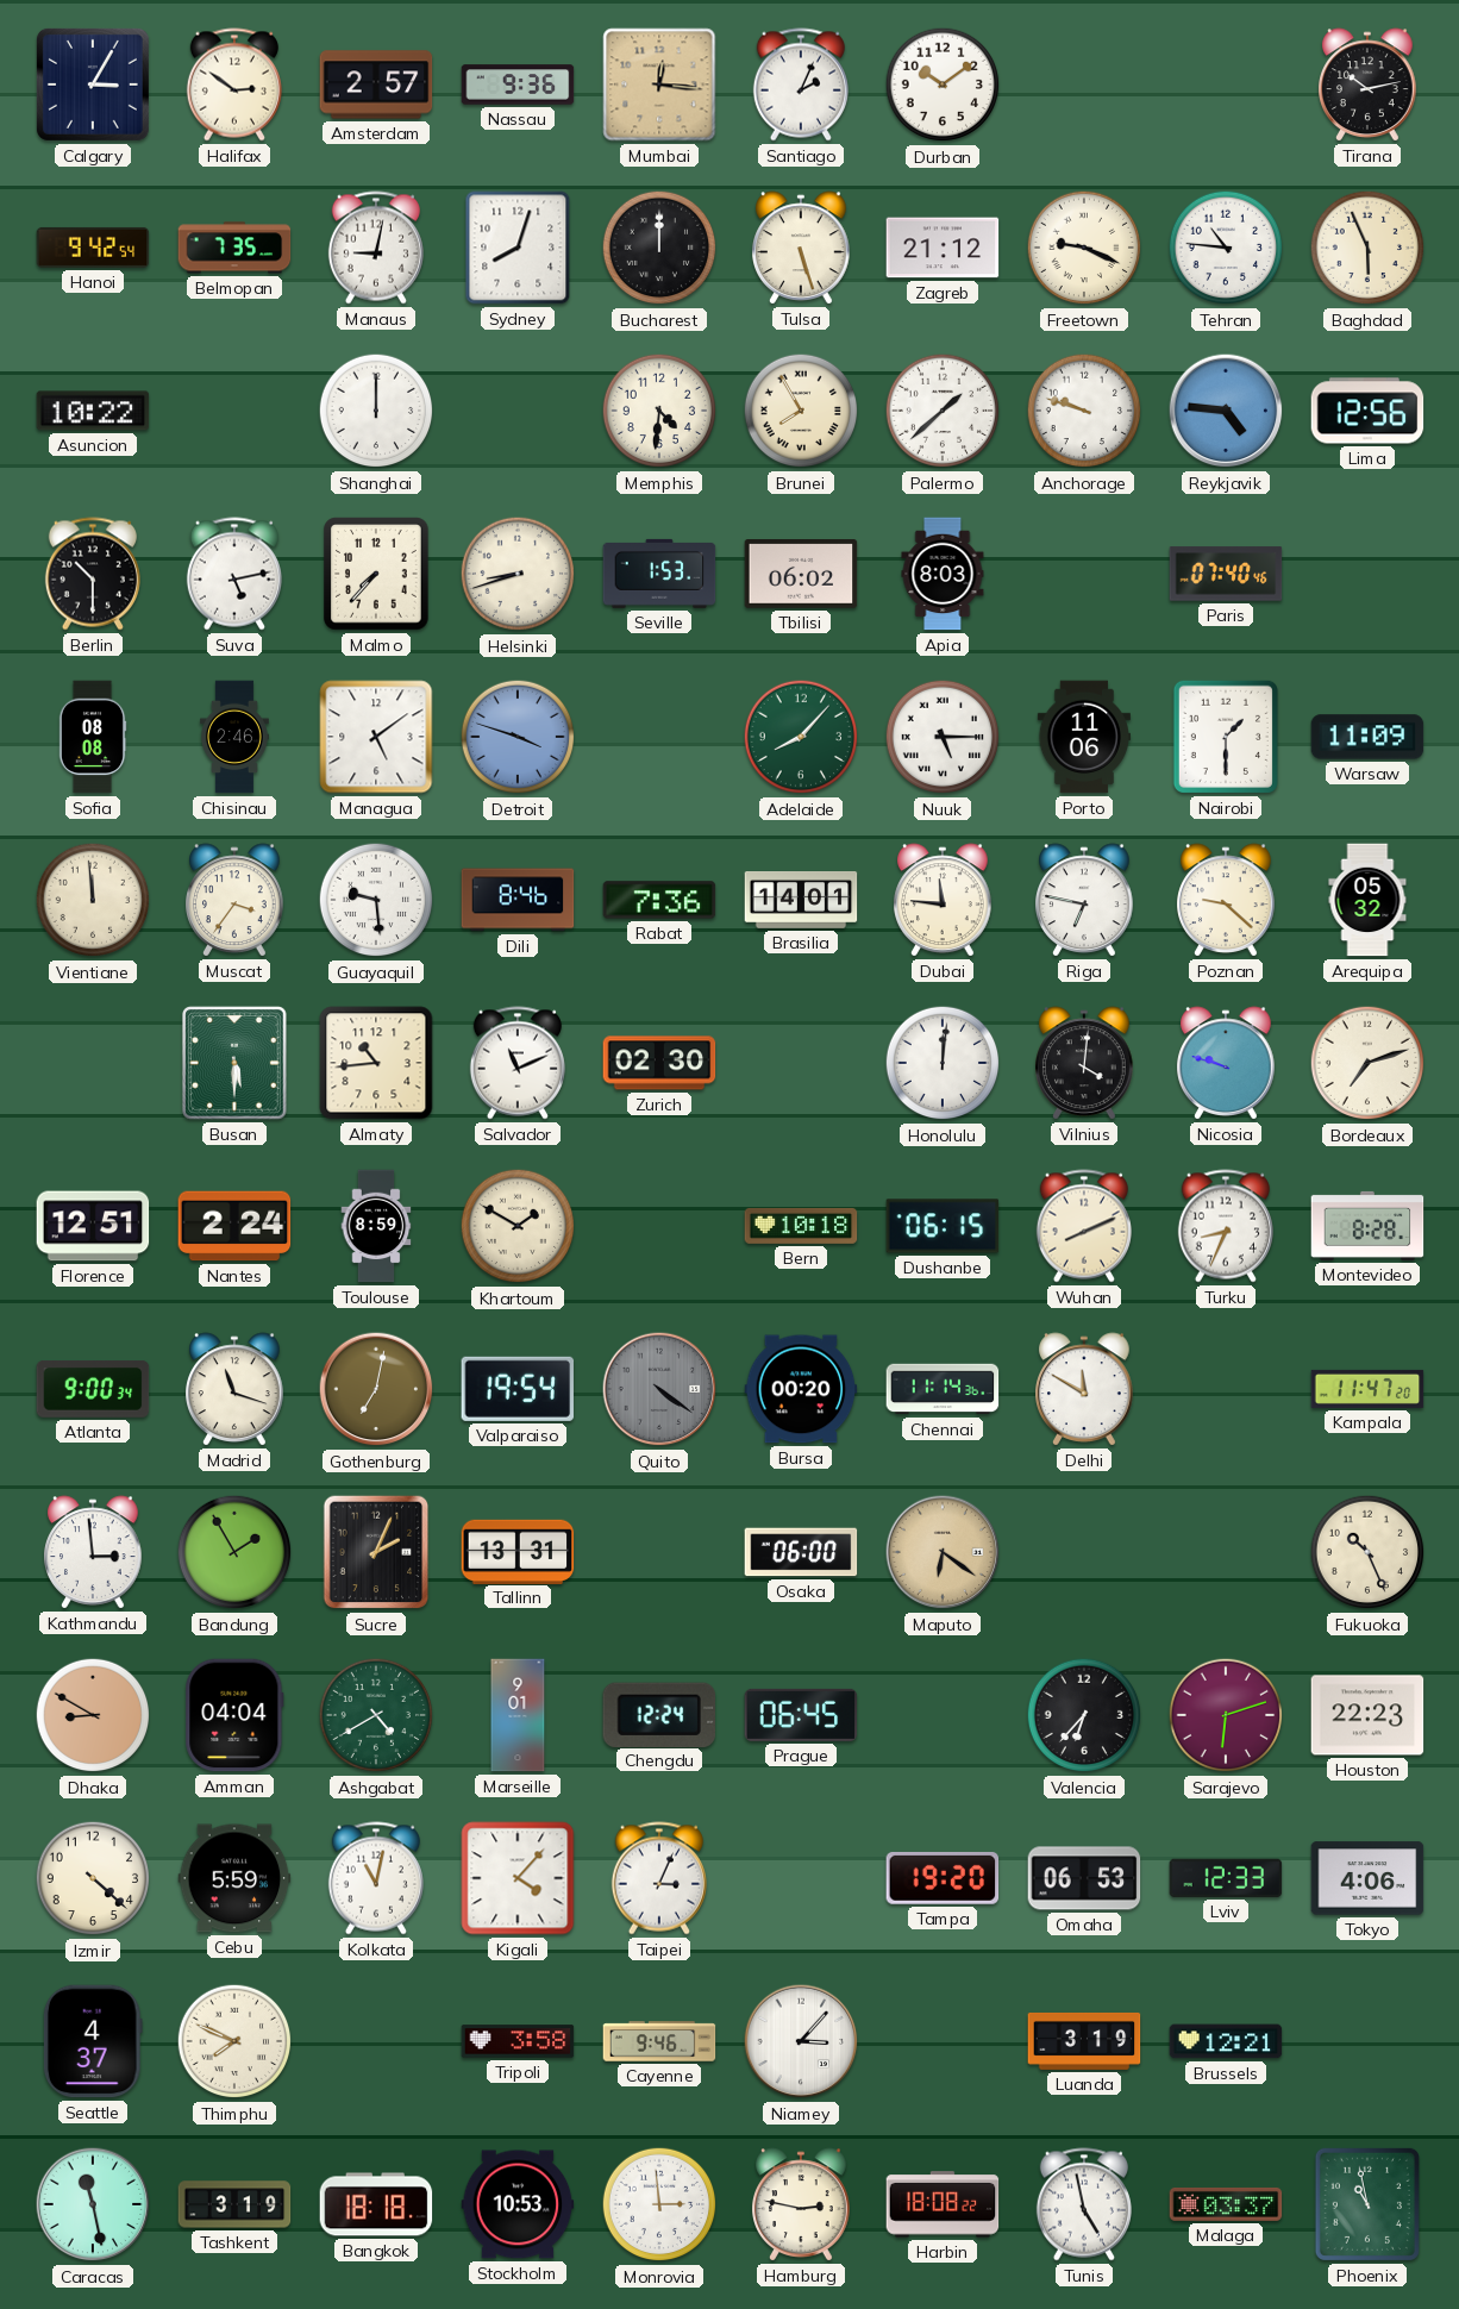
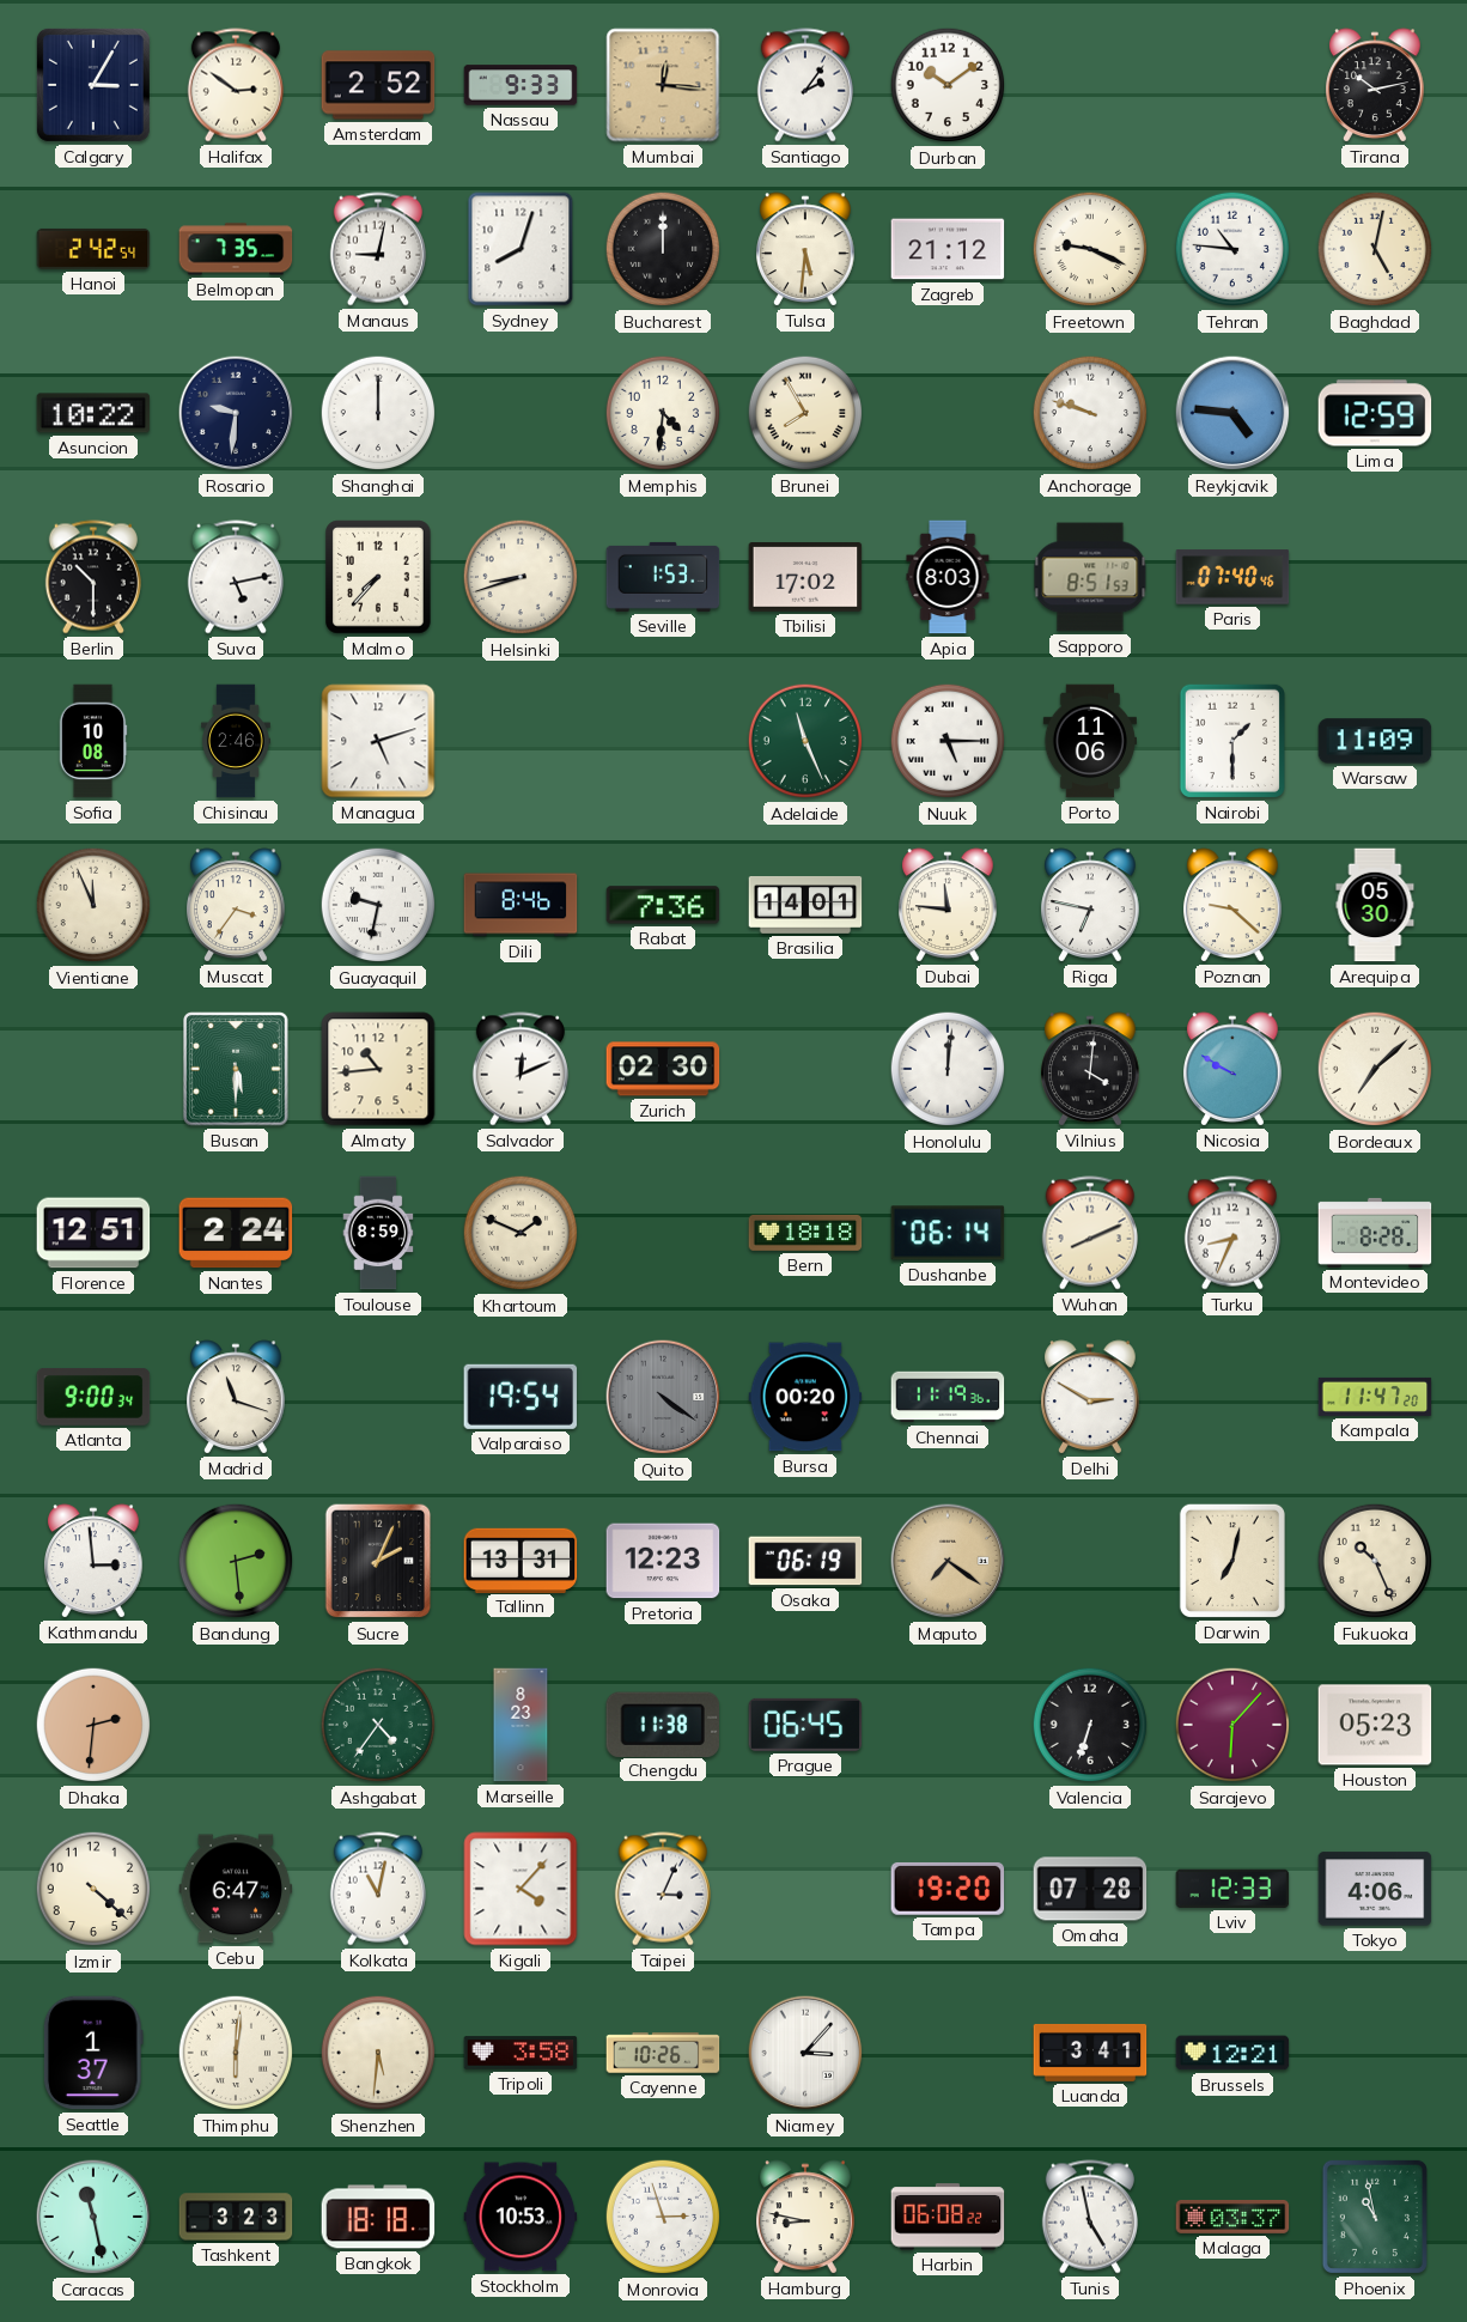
Amsterdam: 2:57 -> 2:52 (378, 85)
Nassau: 9:36 -> 9:33 (521, 85)
Santiago: 2:04 -> 2:06 (805, 85)
Hanoi: 9:42 -> 2:42 (93, 249)
Tulsa: 5:27 -> 5:31 (806, 249)
Baghdad: 5:56 -> 5:02 (1375, 249)
Rosario: none -> 9:31 (236, 413)
Palermo: 1:38 -> none (943, 411)
Lima: 12:56 -> 12:59 (1375, 413)
Tbilisi: 06:02 -> 17:02 (805, 577)
Sapporo: none -> 8:51 (1090, 577)
Sofia: 08:08 -> 10:08 (93, 741)
Managua: 5:09 -> 5:12 (378, 741)
Detroit: 3:48 -> none (518, 737)
Adelaide: 8:07 -> 11:26 (805, 741)
Vientiane: 11:59 -> 11:56 (93, 905)
Guayaquil: 9:29 -> 9:32 (378, 905)
Arequipa: 05:32 -> 05:30 (1375, 905)
Salvador: 11:11 -> 12:11 (521, 1069)
Nicosia: 9:48 -> 9:50 (1234, 1069)
Bordeaux: 7:12 -> 7:08 (1375, 1069)
Khartoum: 1:50 -> 1:49 (521, 1233)
Bern: 10:18 -> 18:18 (805, 1233)
Dushanbe: 06:15 -> 06:14 (948, 1233)
Gothenburg: 7:02 -> none (376, 1389)
Chennai: 11:14 -> 11:19 (948, 1397)
Delhi: 11:50 -> 2:50 (1091, 1397)
Bandung: 1:55 -> 2:29 (236, 1561)
Pretoria: none -> 12:23 (663, 1561)
Osaka: 06:00 -> 06:19 (805, 1561)
Maputo: 6:21 -> 7:21 (948, 1561)
Darwin: none -> 7:02 (1232, 1561)
Dhaka: 8:50 -> 2:31 (93, 1725)
Amman: 04:04 -> none (234, 1715)
Ashgabat: 4:40 -> 4:36 (378, 1725)
Marseille: 9:01 -> 8:23 (521, 1725)
Chengdu: 12:24 -> 11:38 (662, 1724)
Valencia: 6:37 -> 6:33 (1090, 1725)
Sarajevo: 6:12 -> 6:07 (1232, 1725)
Houston: 22:23 -> 05:23 (1375, 1725)
Cebu: 5:59 -> 6:47 (236, 1889)
Omaha: 06:53 -> 07:28 (1090, 1889)
Seattle: 4:37 -> 1:37 (93, 2053)
Thimphu: 7:49 -> 6:01 (236, 2053)
Shenzhen: none -> 5:31 (378, 2053)
Cayenne: 9:46 -> 10:26 (663, 2053)
Luanda: 3:19 -> 3:41 (1090, 2053)
Tashkent: 3:19 -> 3:23 (236, 2217)
Monrovia: 2:59 -> 2:57 (663, 2217)
Hamburg: 2:47 -> 8:47 (806, 2217)
Harbin: 18:08 -> 06:08 (948, 2217)
